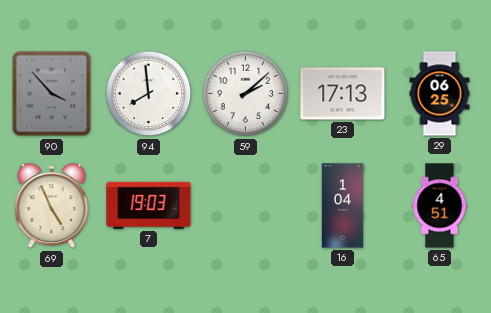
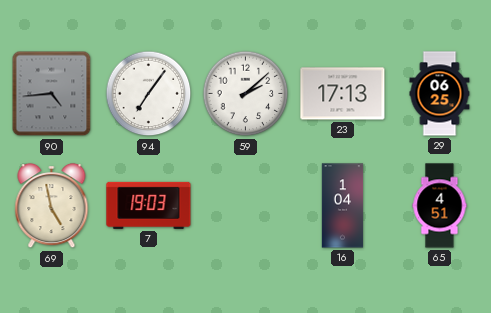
90: 3:53 -> 4:44 (52, 94)
94: 7:59 -> 7:06 (149, 94)
69: 4:56 -> 4:58 (52, 206)
